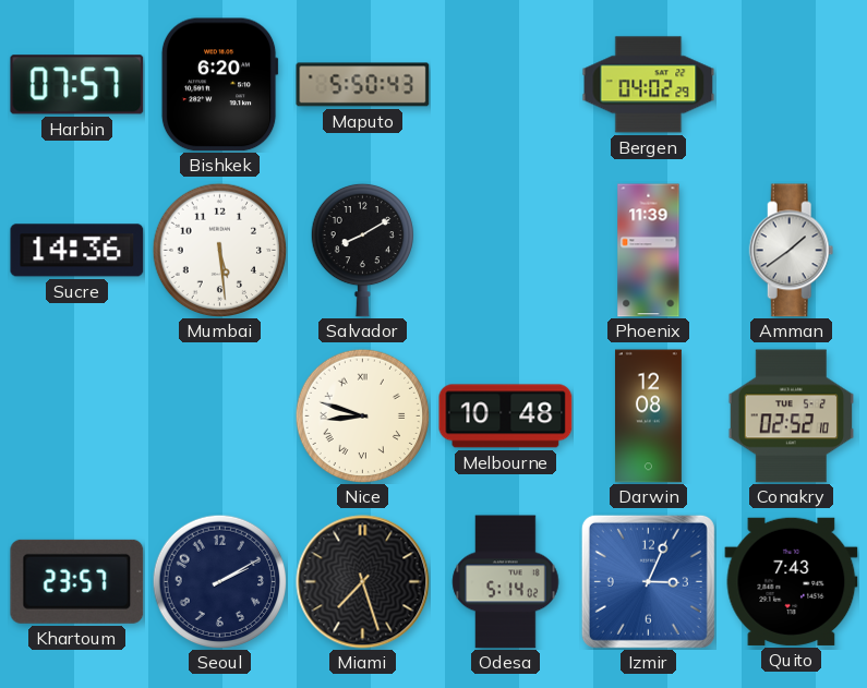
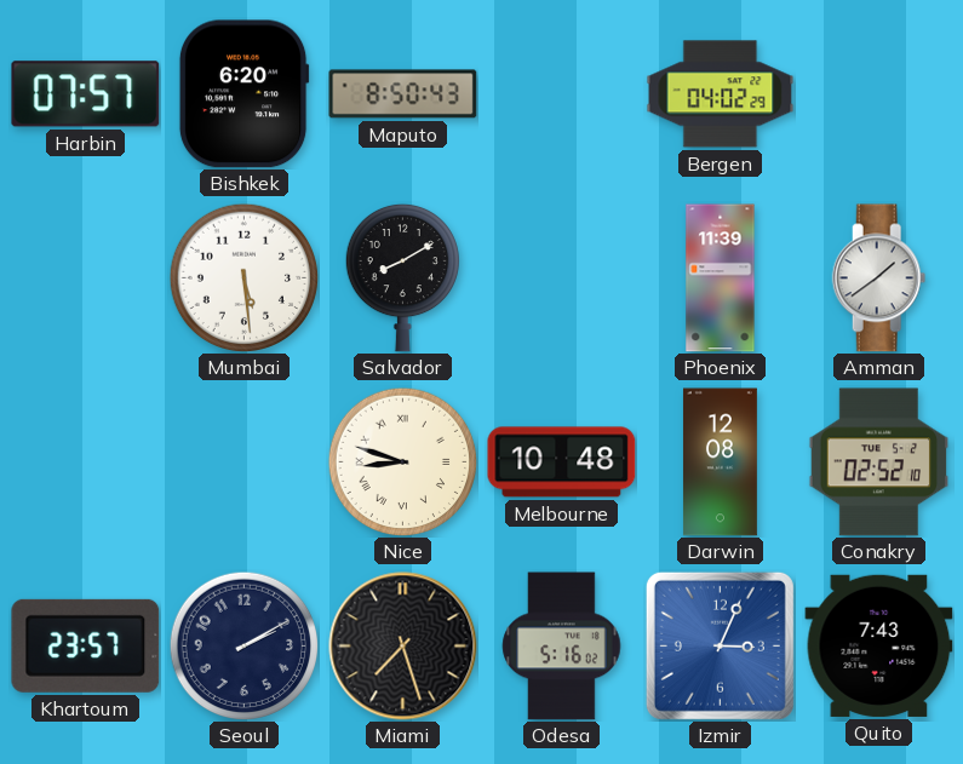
Maputo: 5:50 -> 8:50 (403, 94)
Sucre: 14:36 -> none (77, 251)
Odesa: 5:14 -> 5:16 (562, 647)
